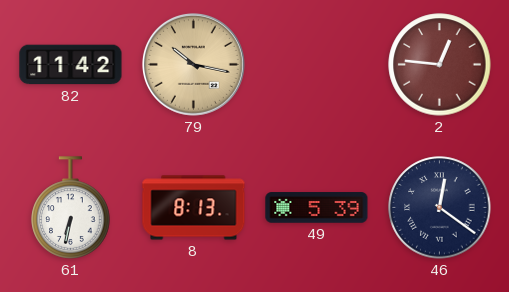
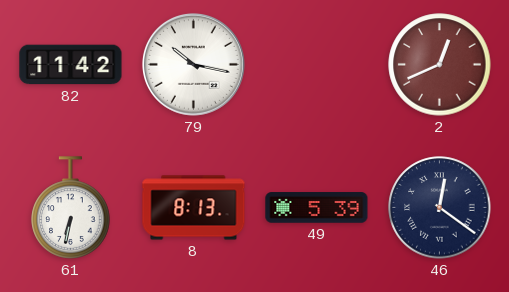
79 dial: champagne -> white (193, 64)
2: 12:46 -> 12:41 (440, 65)
